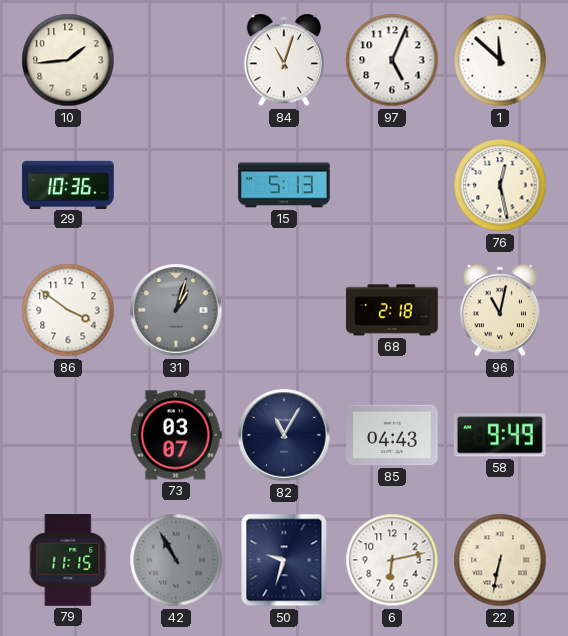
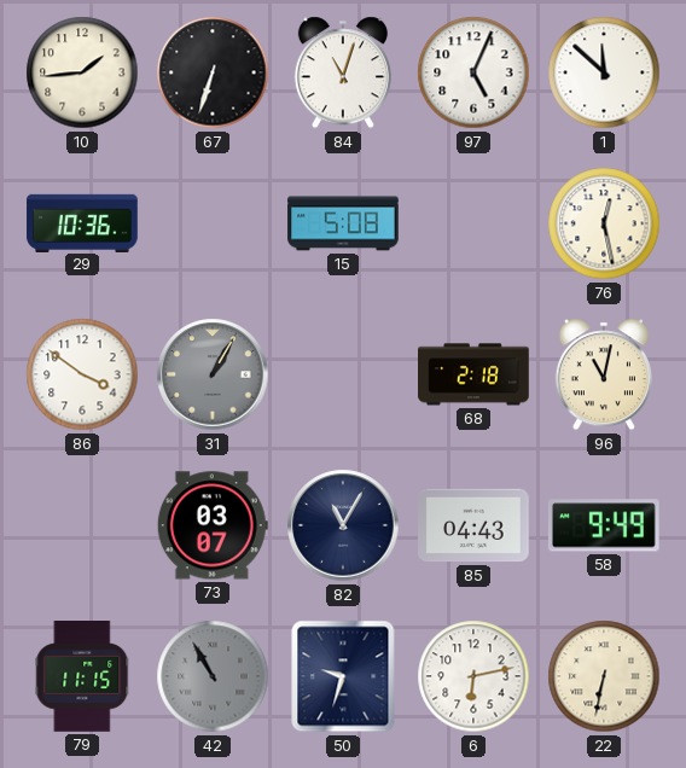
67: none -> 6:33 (213, 72)
15: 5:13 -> 5:08 (343, 223)
31: 1:03 -> 1:05 (213, 374)
